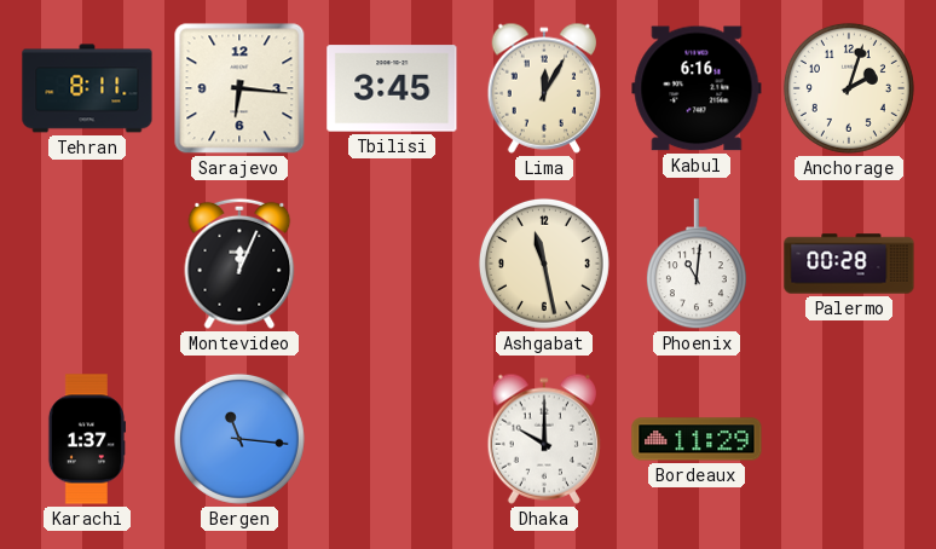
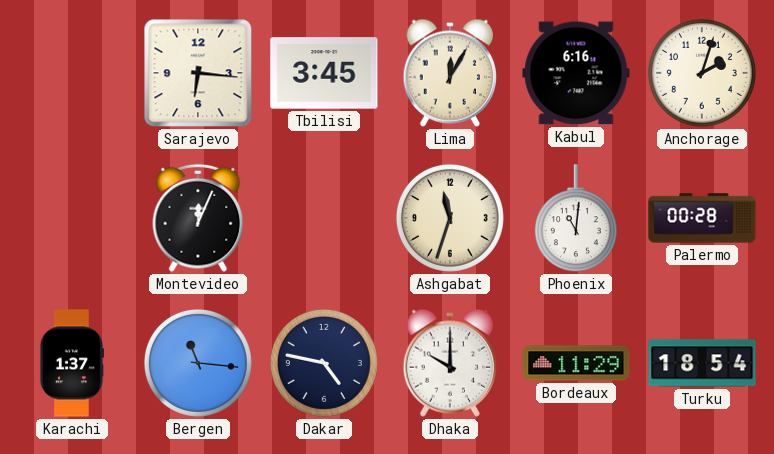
Tehran: 8:11 -> none (87, 88)
Ashgabat: 11:28 -> 11:33 (450, 218)
Dakar: none -> 4:47 (324, 363)
Turku: none -> 18:54 (702, 363)
